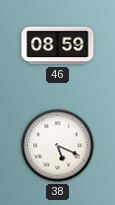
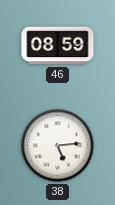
38: 5:19 -> 5:14 (58, 146)
